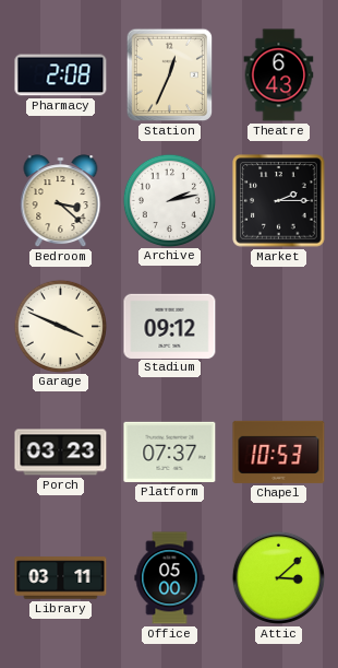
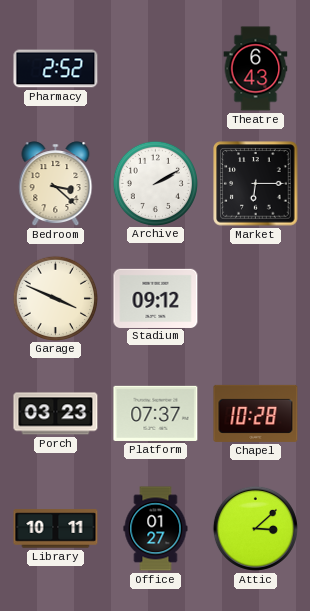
Pharmacy: 2:08 -> 2:52 (56, 69)
Station: 12:34 -> none (170, 75)
Archive: 2:13 -> 2:10 (155, 183)
Market: 2:15 -> 6:15 (256, 184)
Chapel: 10:53 -> 10:28 (256, 413)
Library: 03:11 -> 10:11 (56, 529)
Office: 05:00 -> 01:27 (156, 529)
